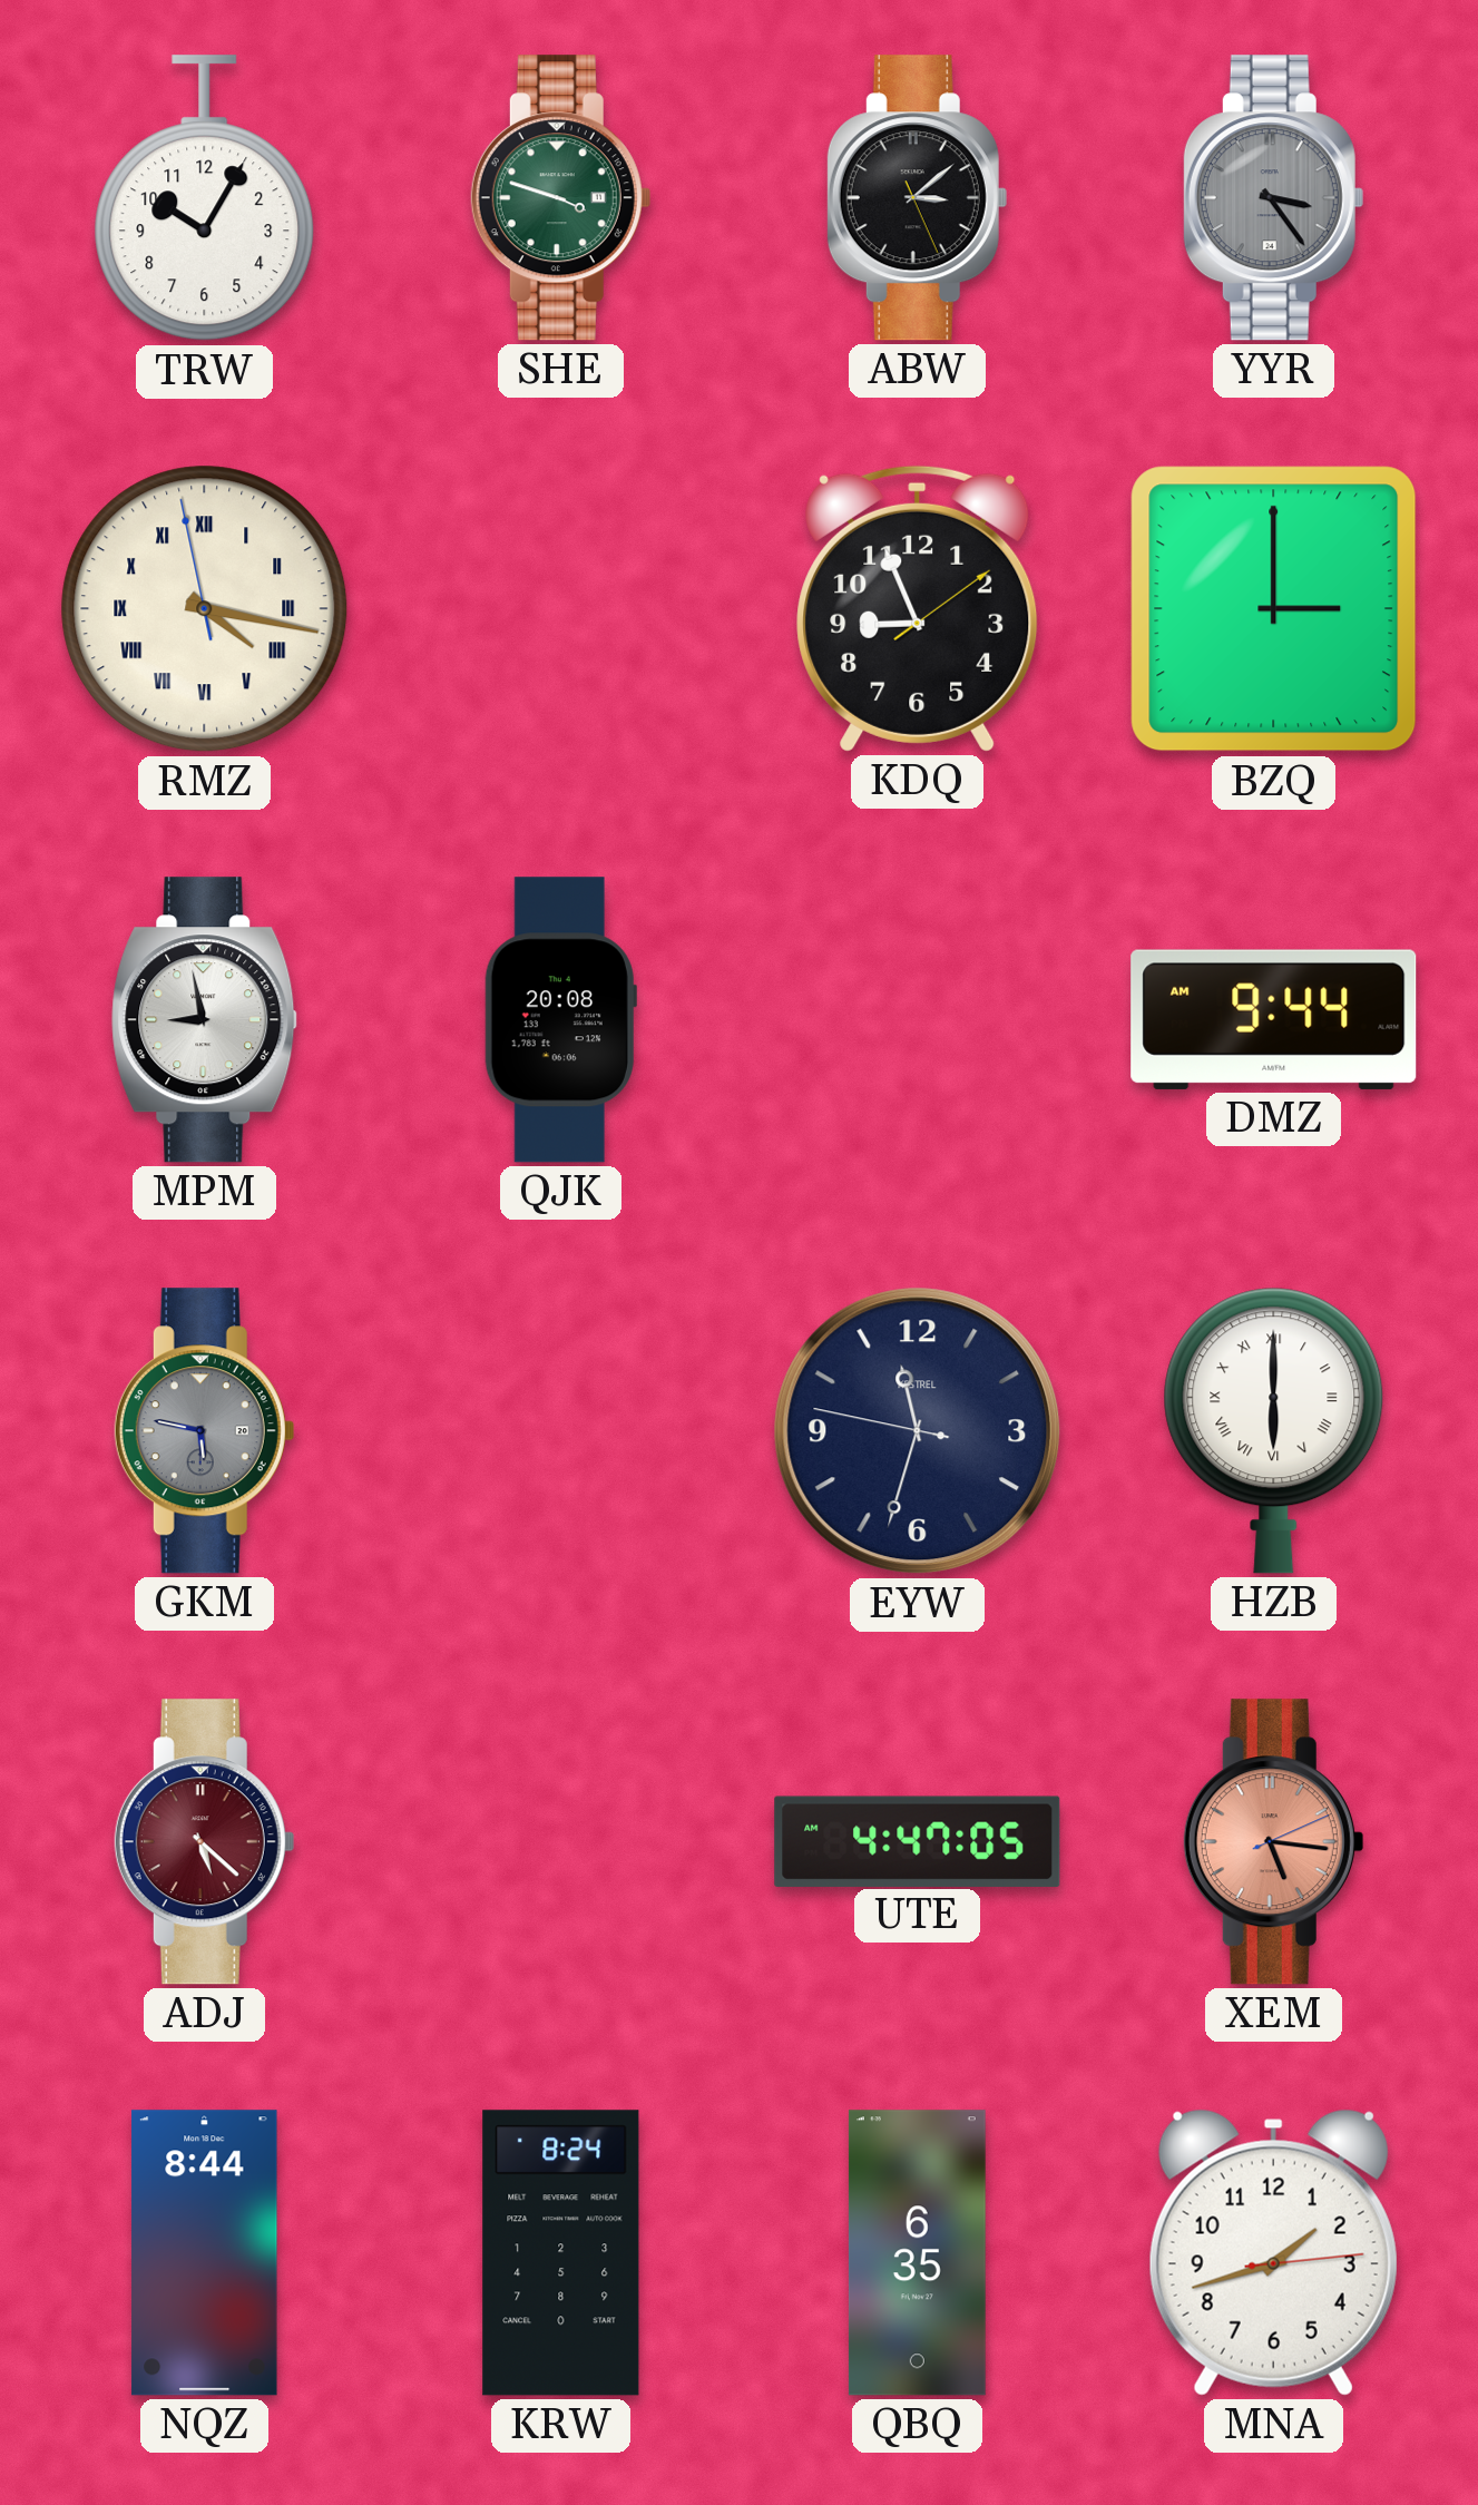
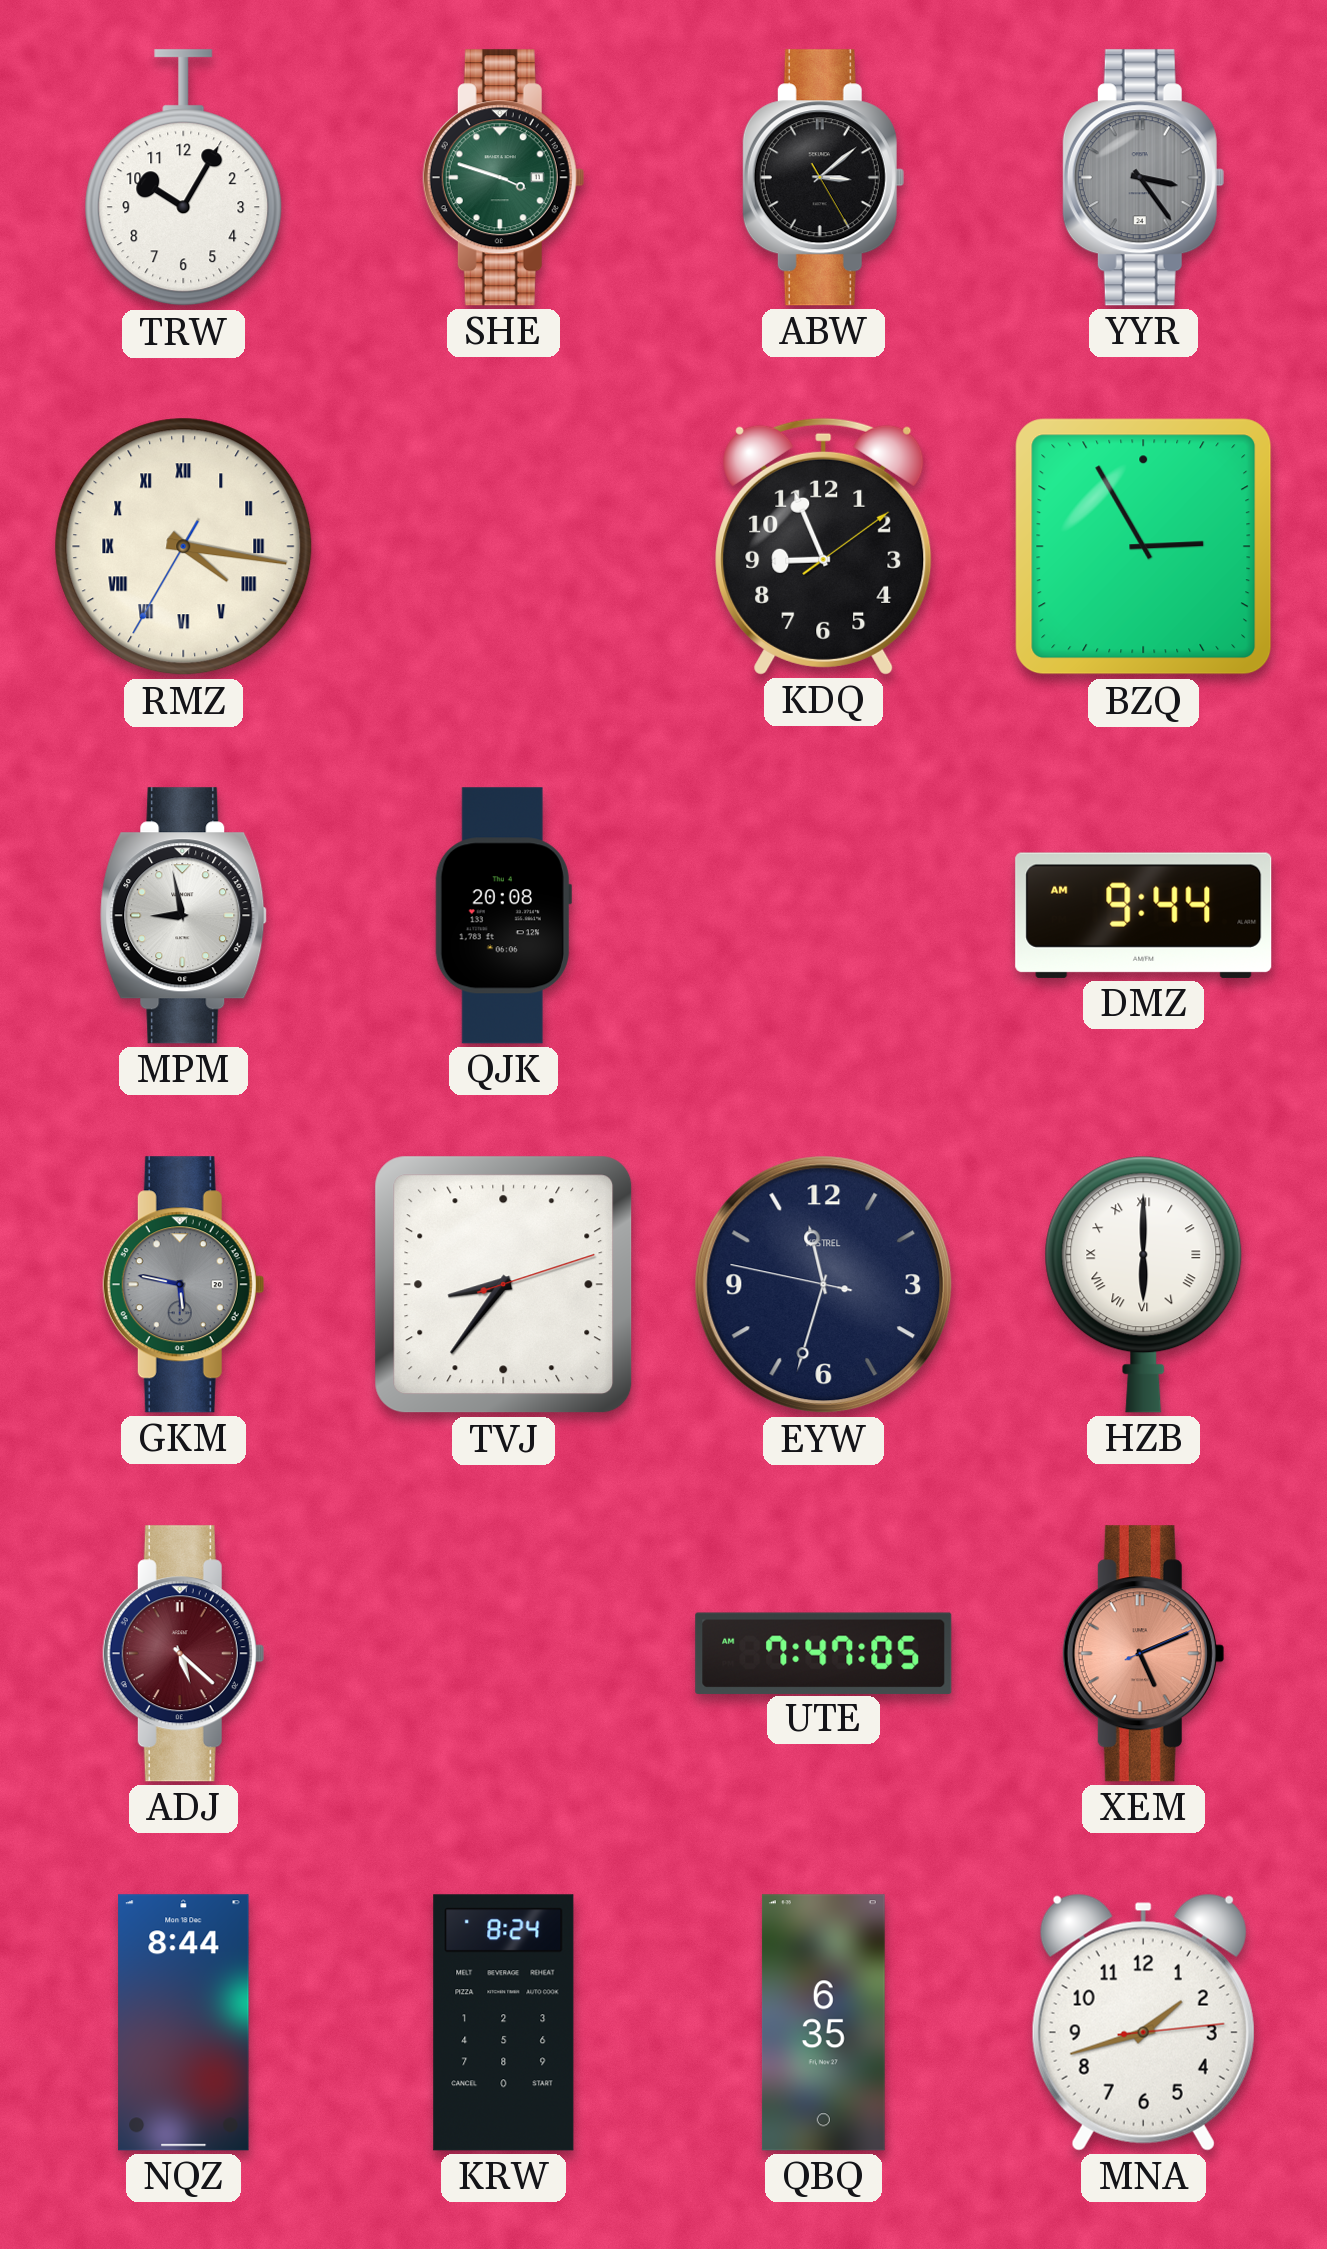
ABW: 3:08:26 -> 3:08:25 (823, 178)
RMZ: 4:16:58 -> 4:16:35 (184, 547)
BZQ: 3:00 -> 2:55 (1144, 547)
TVJ: none -> 8:36 (504, 1285)
UTE: 4:47 -> 7:47 (824, 1653)
XEM: 5:16 -> 5:11 (1143, 1654)
